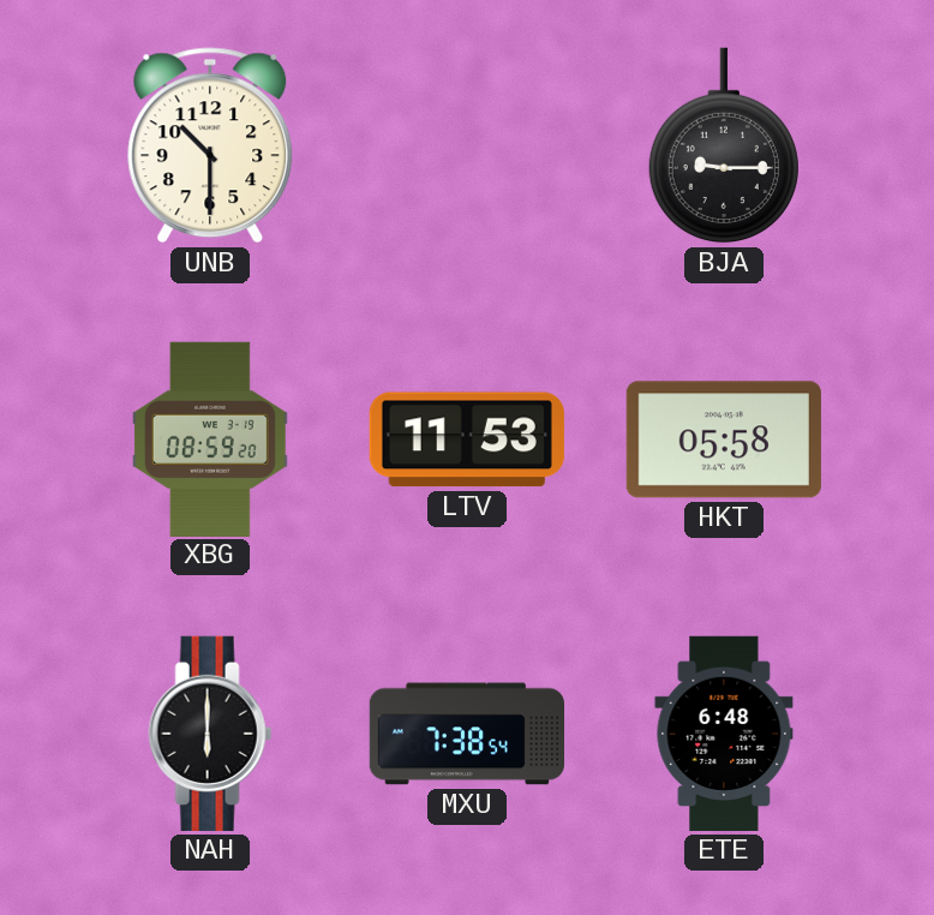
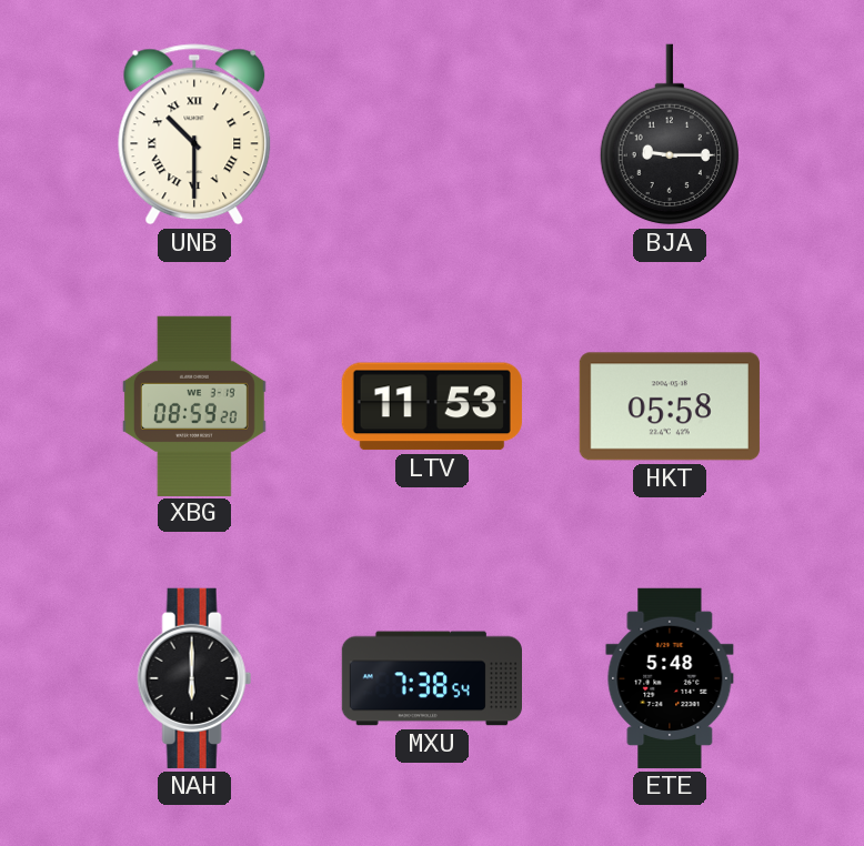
UNB numerals: Arabic -> Roman (194, 134)
ETE: 6:48 -> 5:48 (670, 678)
